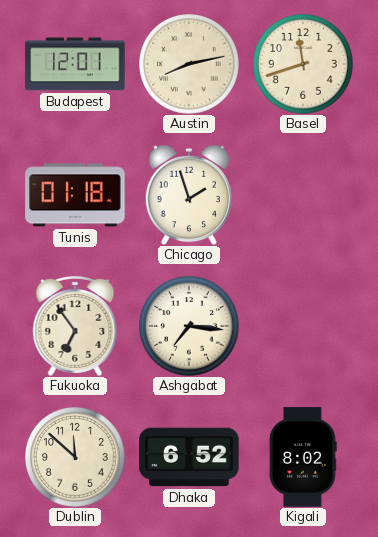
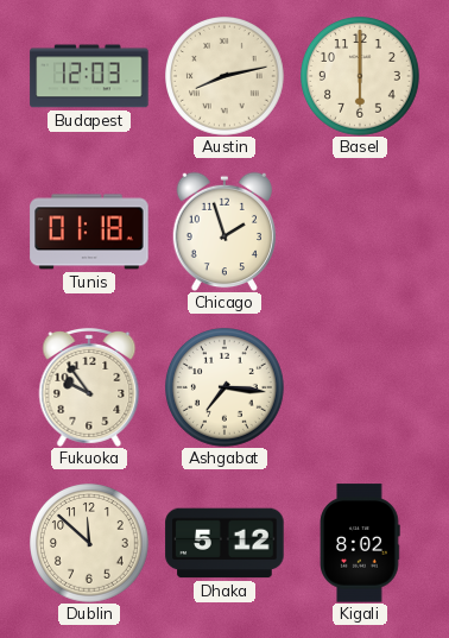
Budapest: 12:01 -> 12:03 (89, 76)
Basel: 11:42 -> 6:00 (361, 77)
Fukuoka: 6:54 -> 9:54 (89, 387)
Dhaka: 6:52 -> 5:12 (224, 543)
